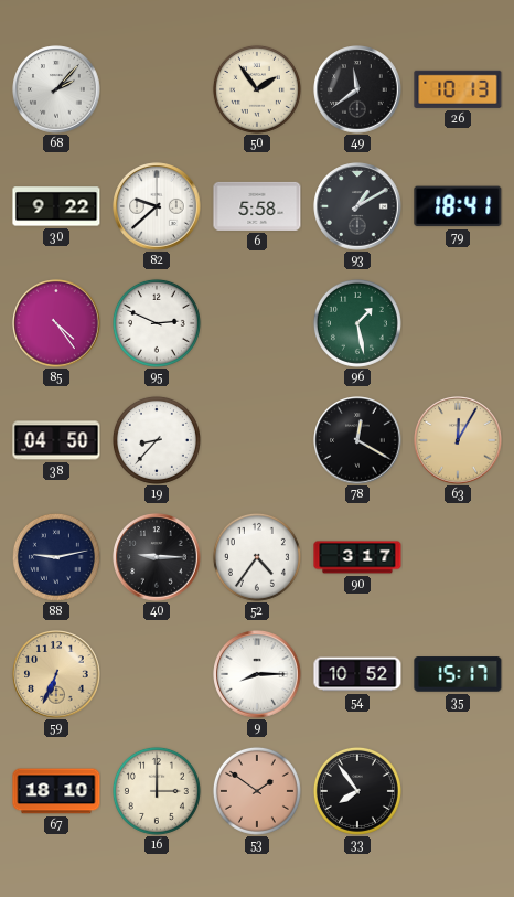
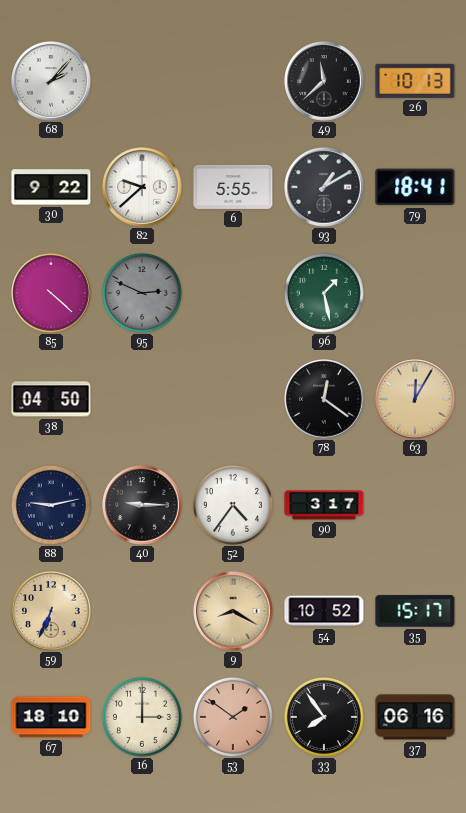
50: 1:54 -> none (257, 89)
49: 11:39 -> 11:38 (324, 81)
6: 5:58 -> 5:55 (233, 187)
85: 4:24 -> 4:22 (51, 293)
95 dial: white -> grey (142, 293)
19: 8:37 -> none (157, 440)
78: 12:20 -> 12:21 (324, 399)
9: 8:15 -> 8:20 (233, 611)
9 dial: white -> champagne (233, 611)
37: none -> 06:16 (415, 717)
